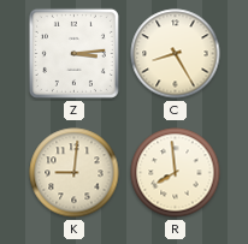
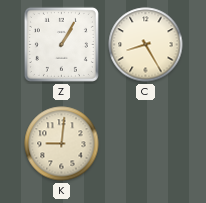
Z: 3:14 -> 1:05 (61, 44)
R: 7:59 -> none (176, 173)
